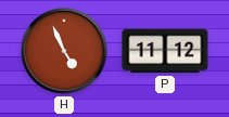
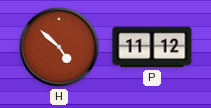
H: 4:56 -> 4:52 (59, 47)
